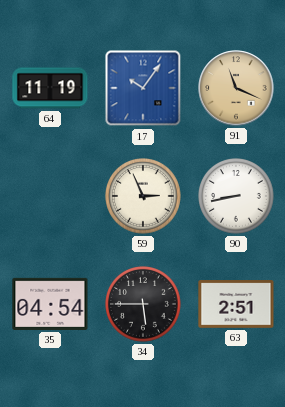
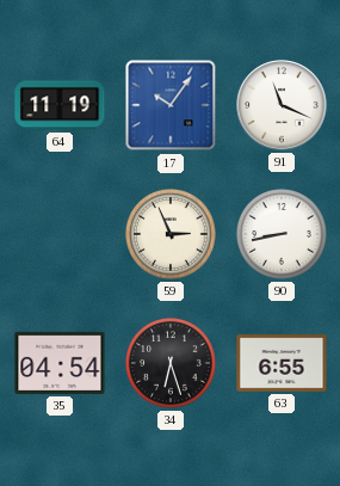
91 dial: champagne -> white (282, 105)
34: 5:45 -> 6:27 (172, 364)
63: 2:51 -> 6:55 (282, 363)
